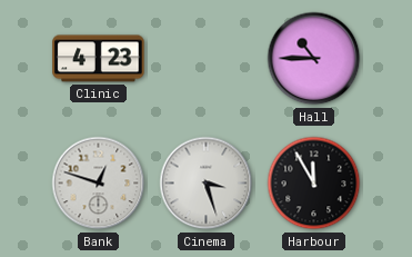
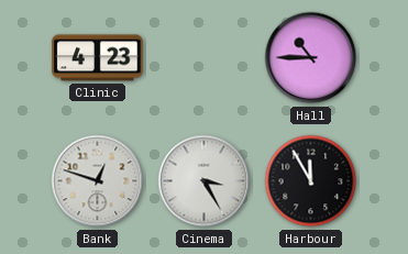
Cinema: 3:27 -> 3:25 (205, 181)
